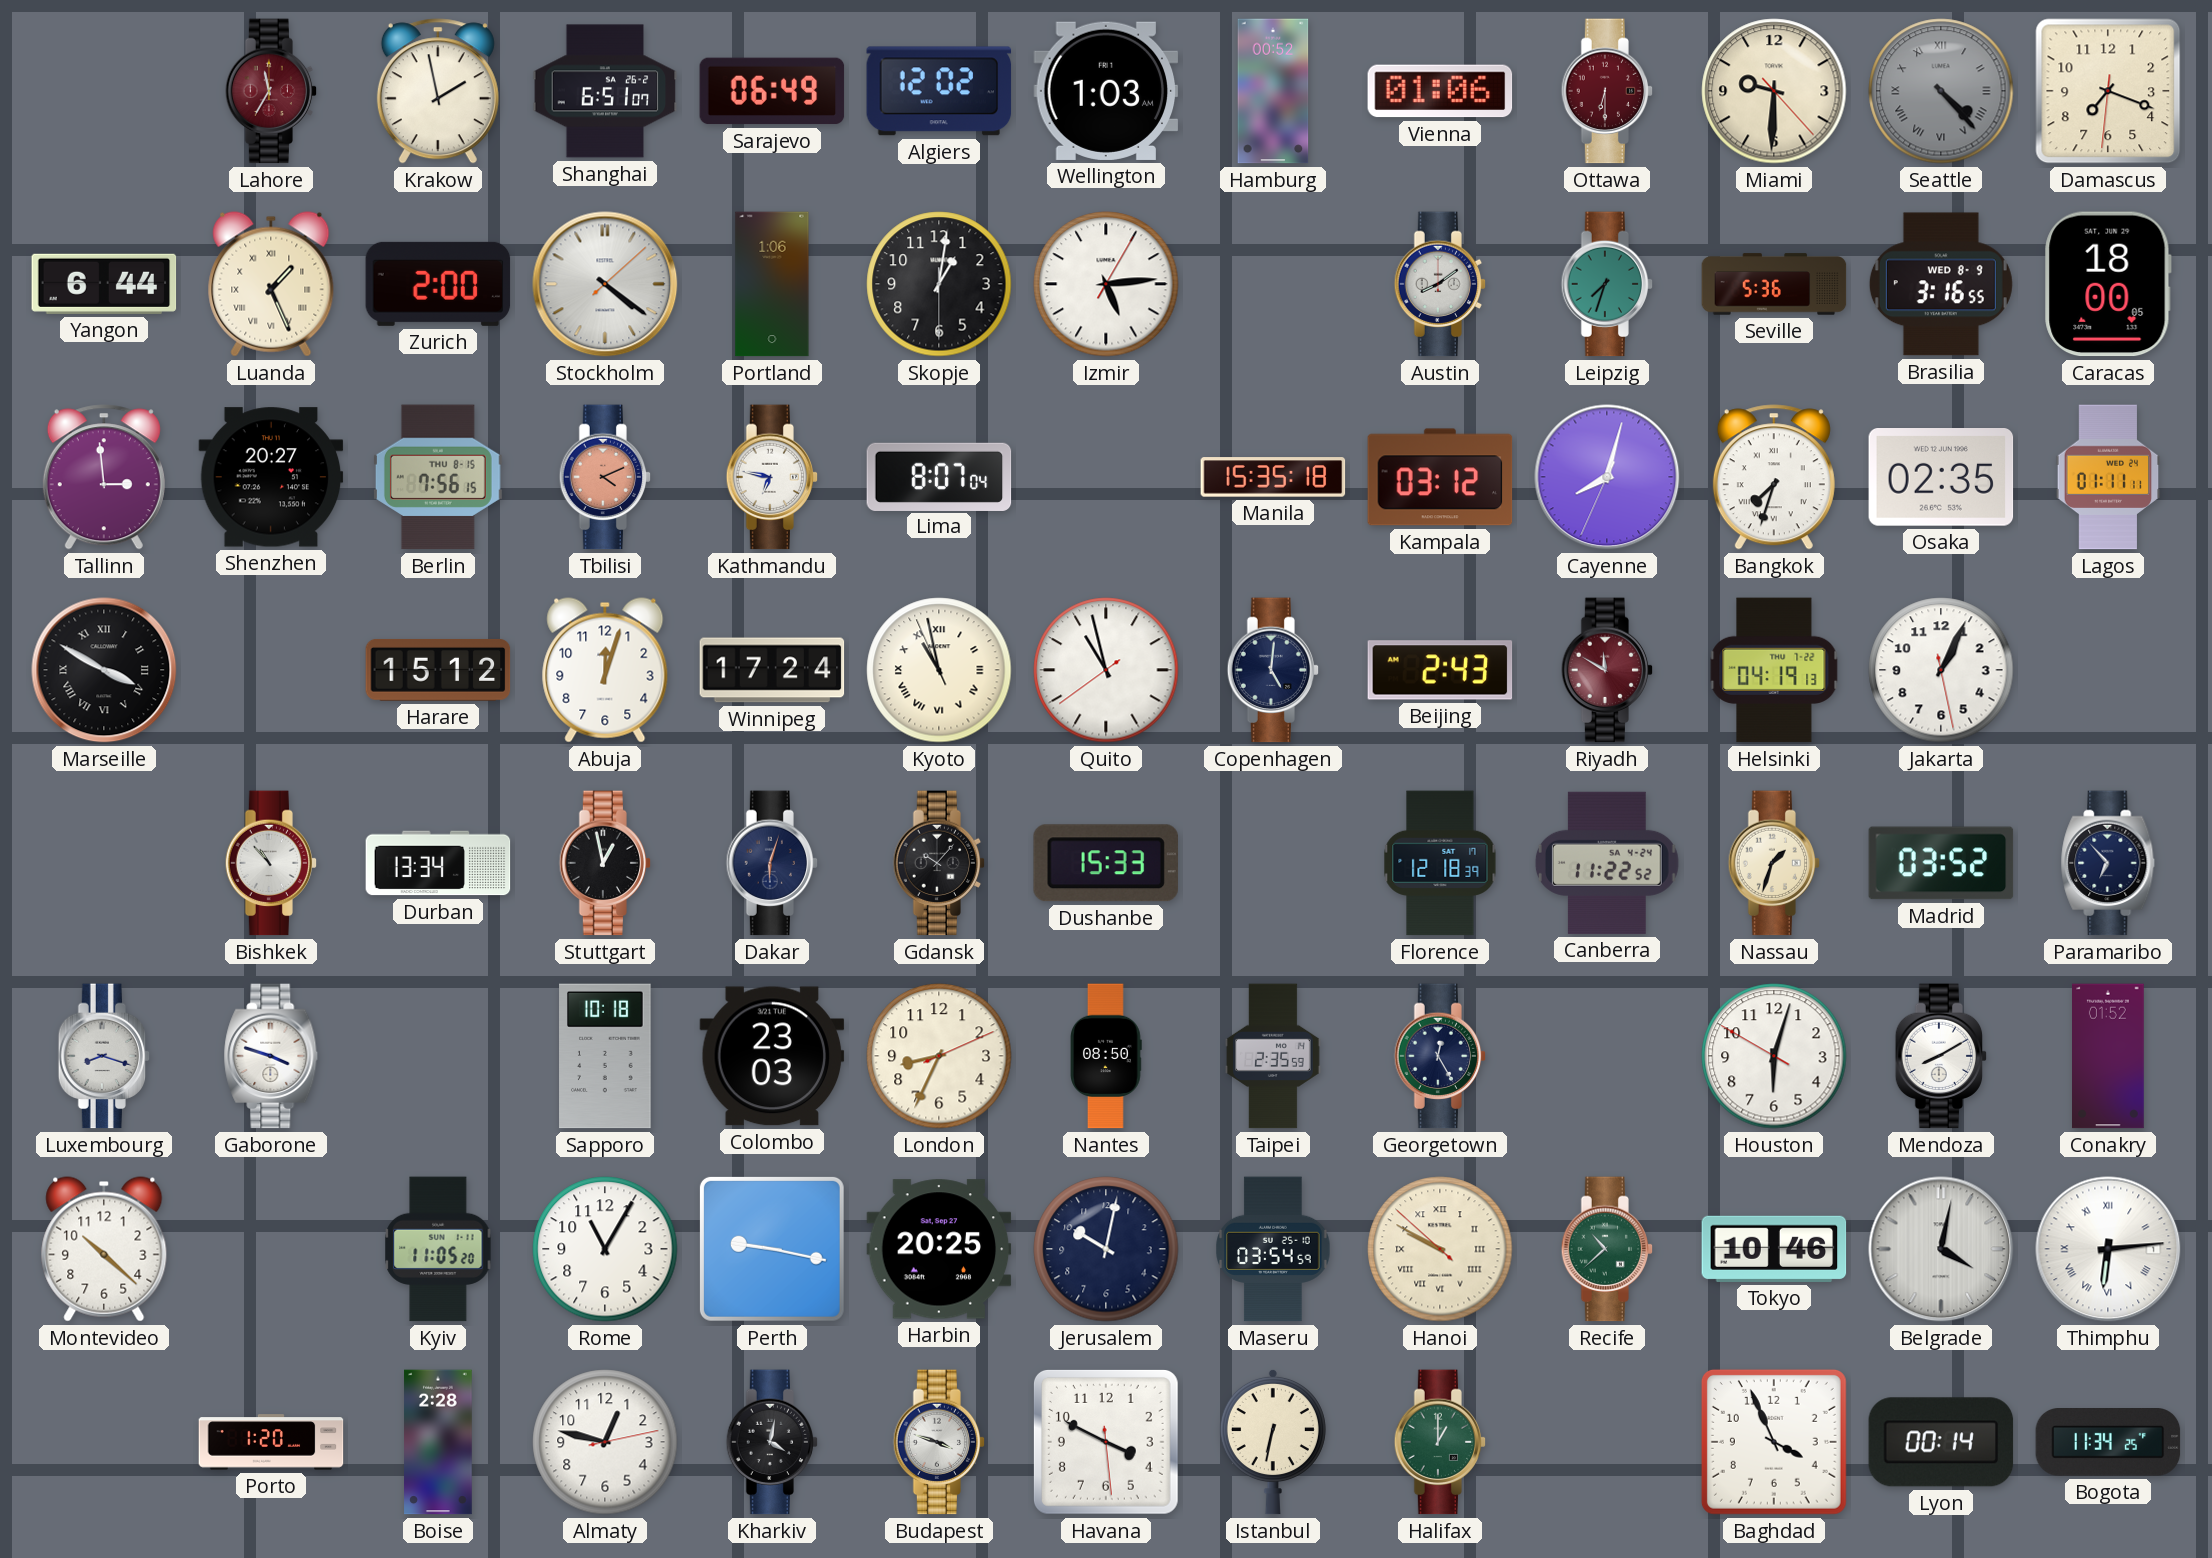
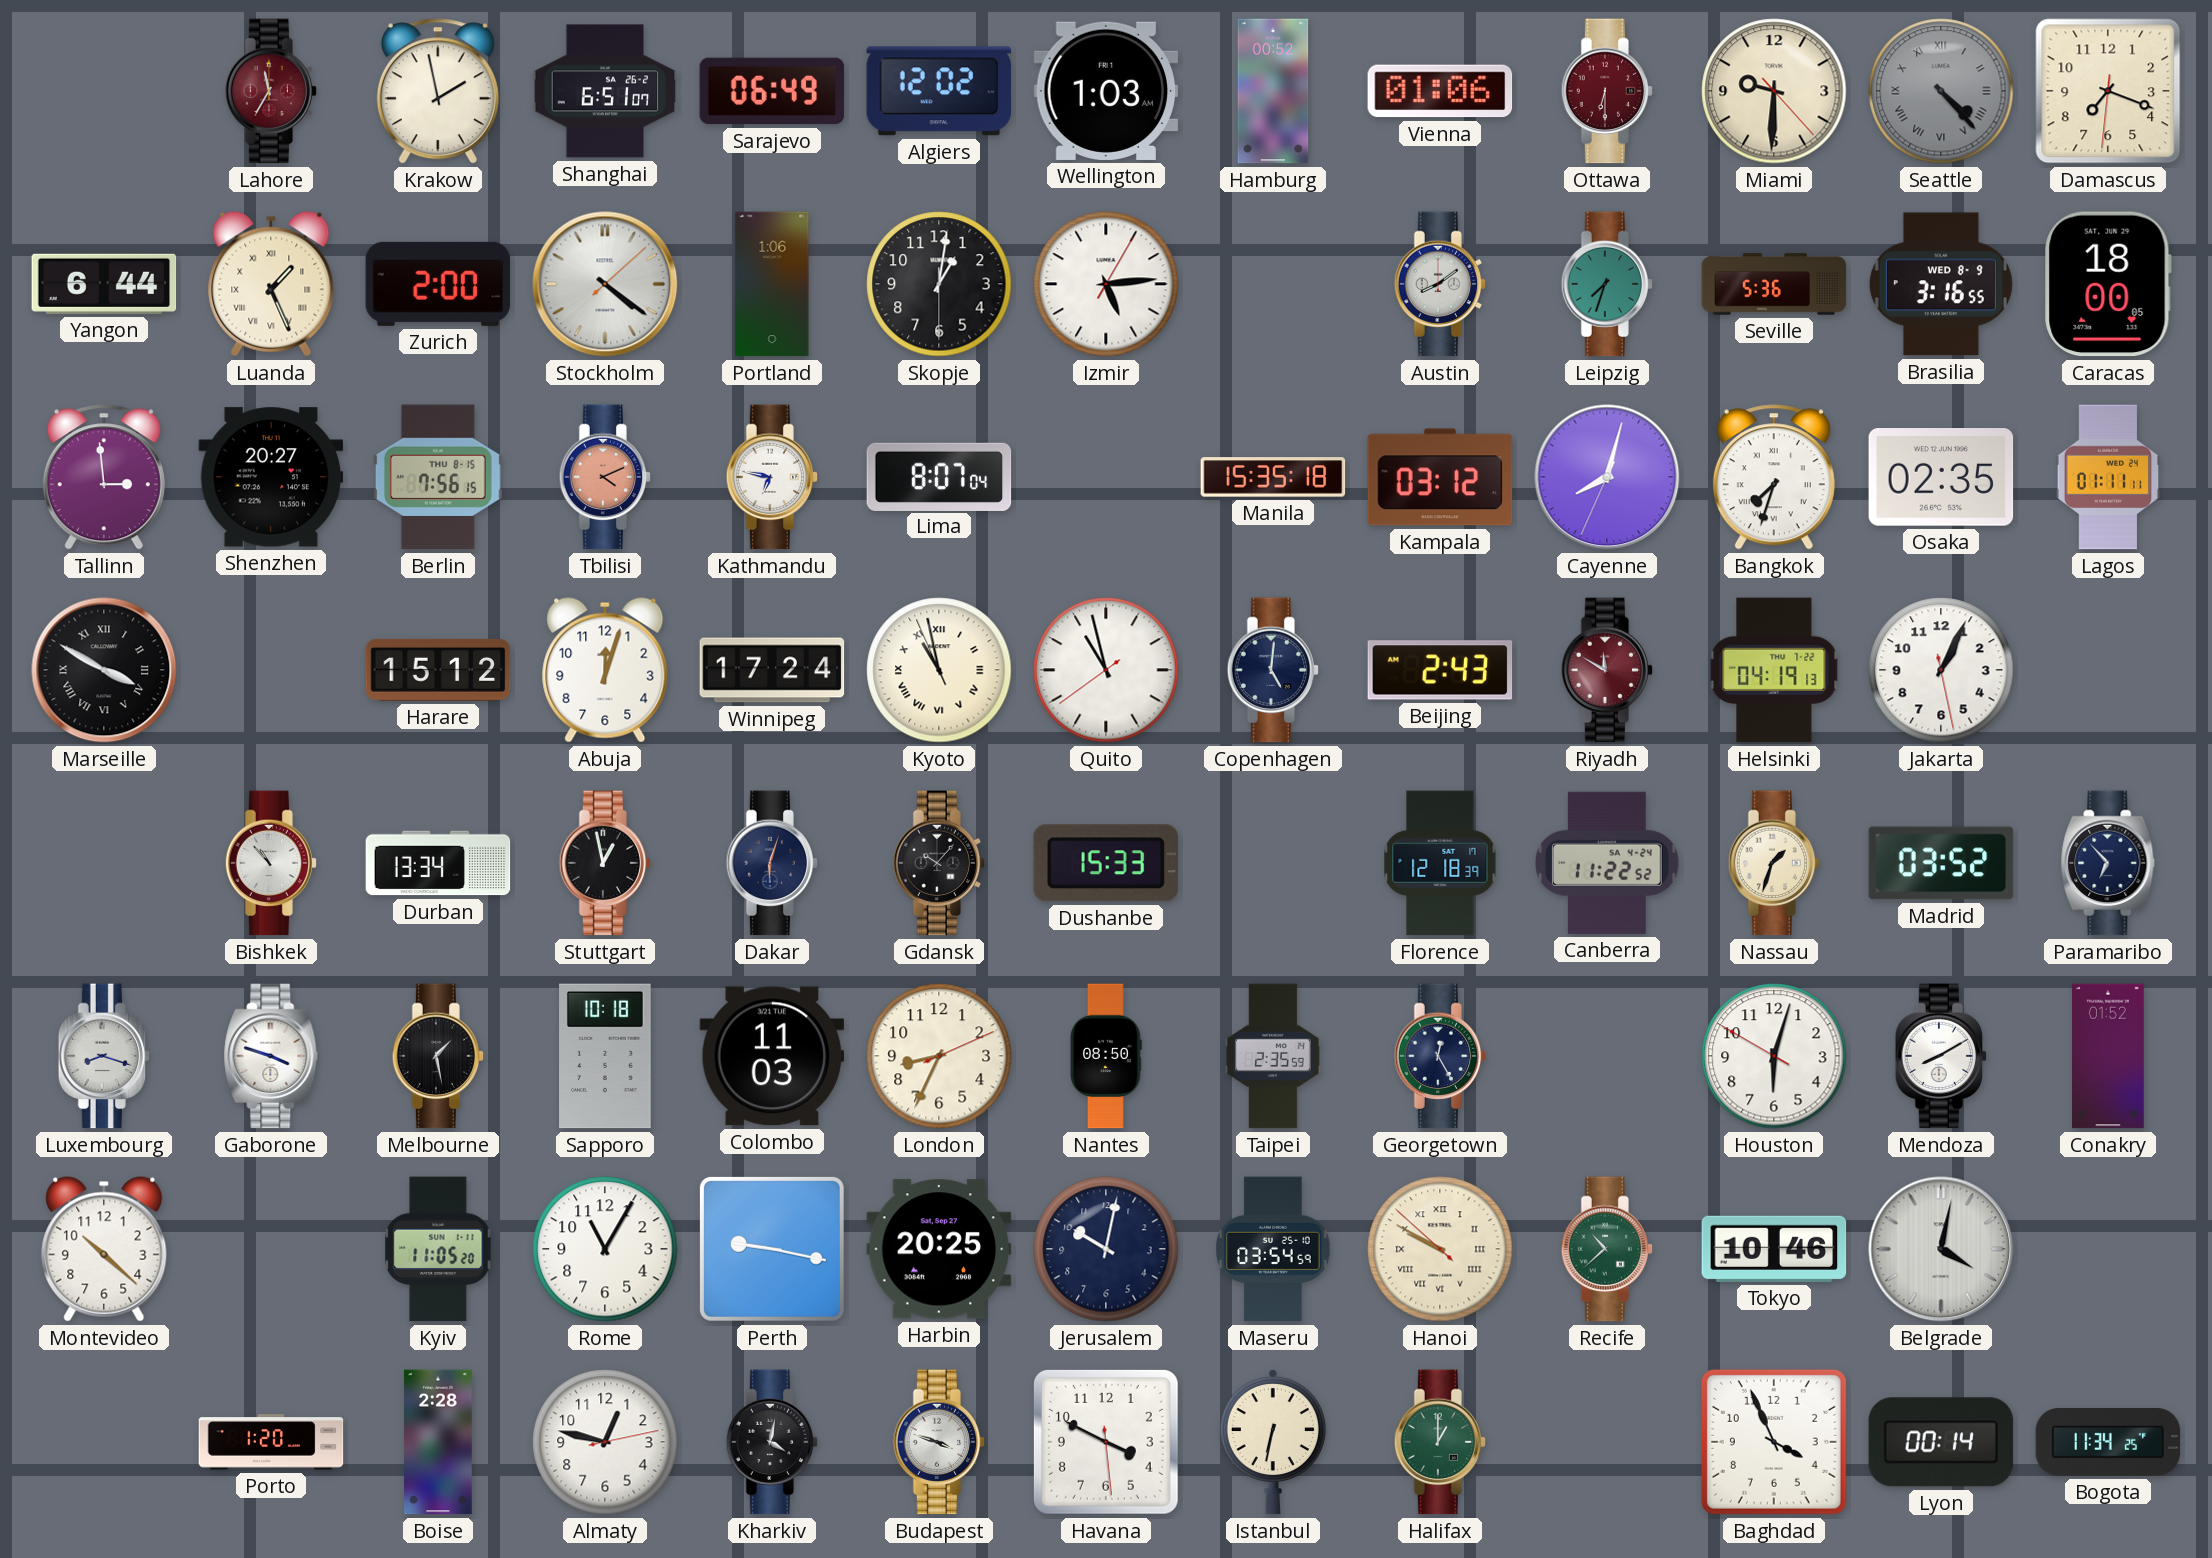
Melbourne: none -> 1:28 (438, 1056)
Colombo: 23:03 -> 11:03 (772, 1056)
Thimphu: 6:14 -> none (2108, 1249)
